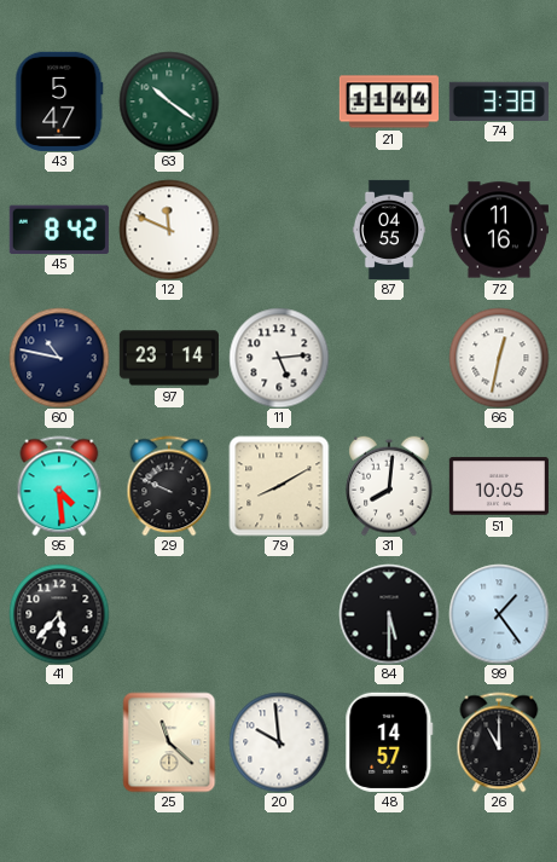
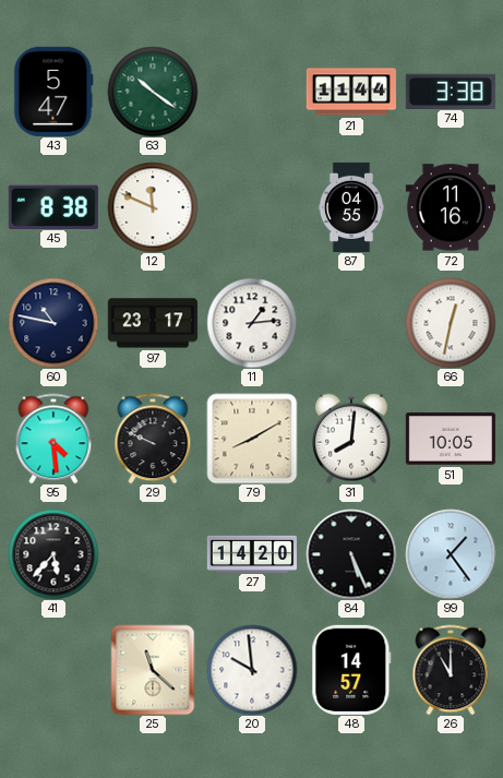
45: 8:42 -> 8:38 (53, 206)
97: 23:14 -> 23:17 (153, 323)
11: 5:14 -> 1:14 (252, 323)
27: none -> 14:20 (251, 553)
84: 5:30 -> 5:26 (351, 554)
